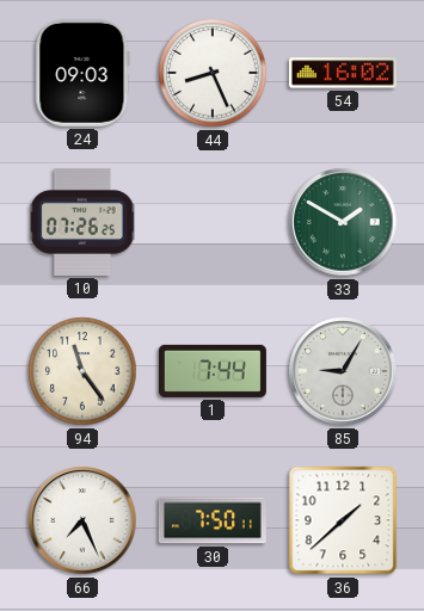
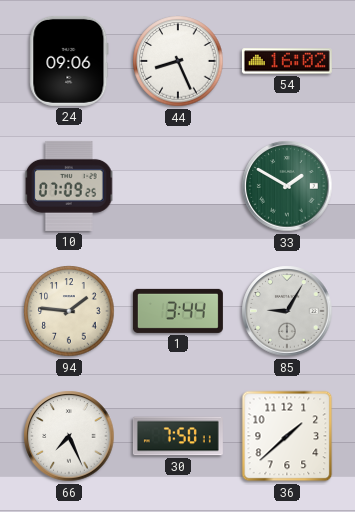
24: 09:03 -> 09:06 (69, 61)
10: 07:26 -> 07:09 (69, 186)
94: 11:24 -> 1:46 (69, 311)
1: 7:44 -> 3:44 (178, 311)
